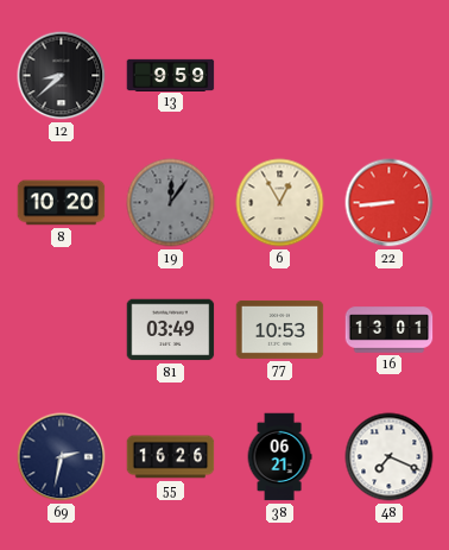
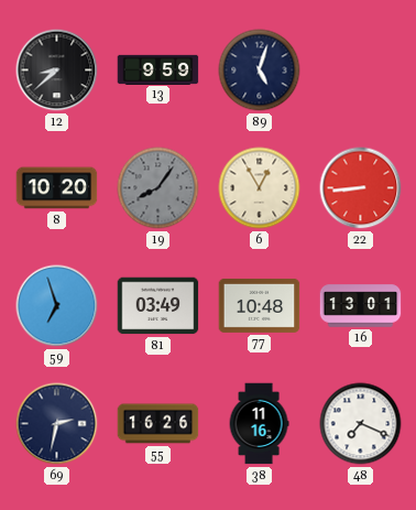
89: none -> 5:03 (260, 70)
19: 12:06 -> 8:06 (158, 188)
59: none -> 6:57 (57, 306)
77: 10:53 -> 10:48 (260, 305)
38: 06:21 -> 11:16 (259, 424)
